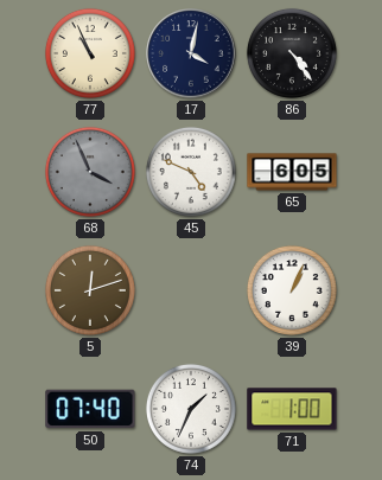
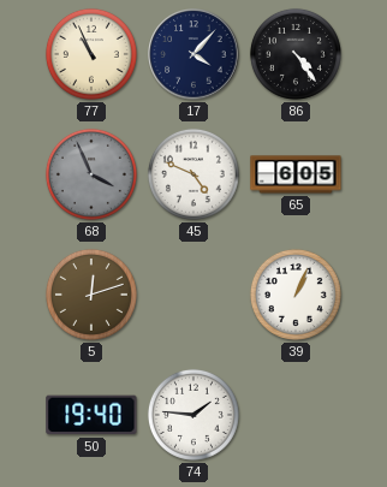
17: 4:02 -> 4:07 (194, 54)
50: 07:40 -> 19:40 (91, 415)
74: 1:34 -> 1:46 (194, 415)
71: 1:00 -> none (292, 409)
